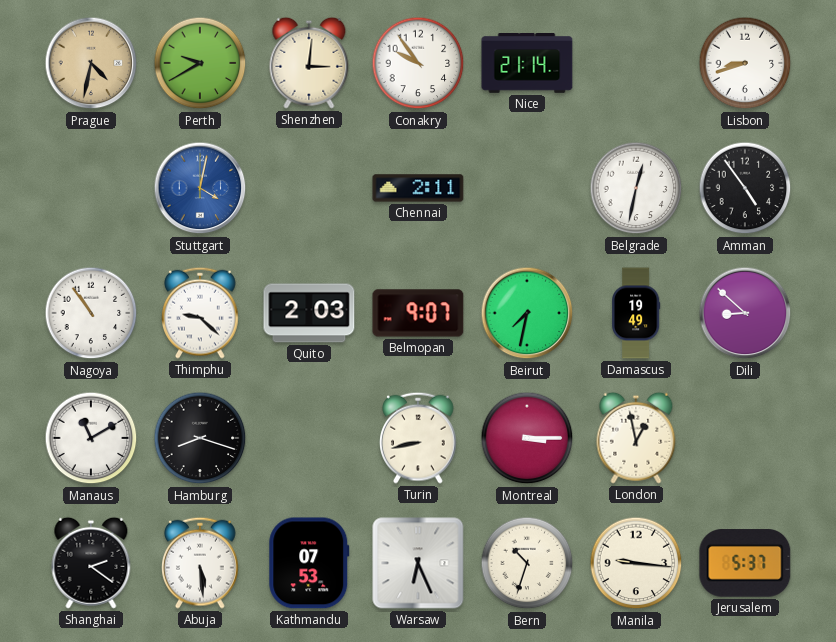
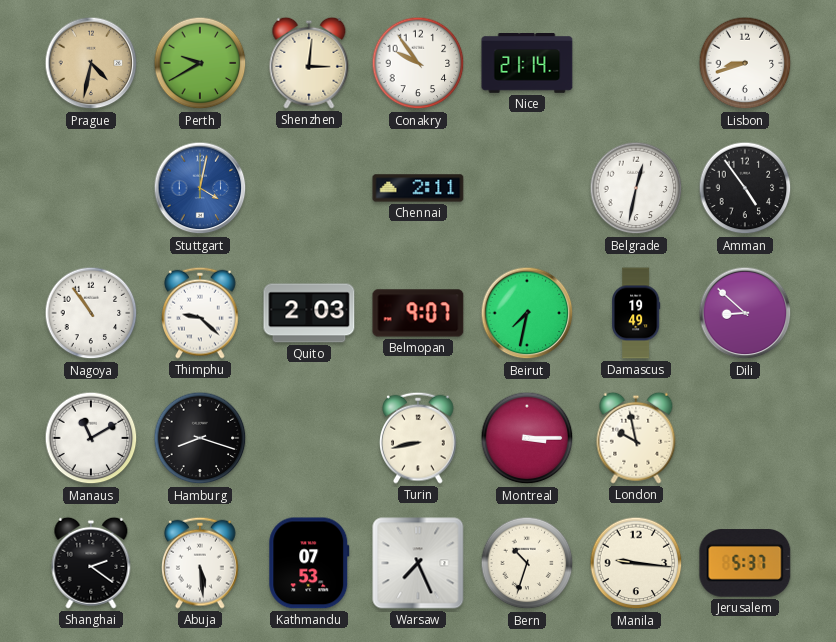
London: 12:58 -> 9:58 (636, 438)
Warsaw: 6:26 -> 7:26 (418, 563)
